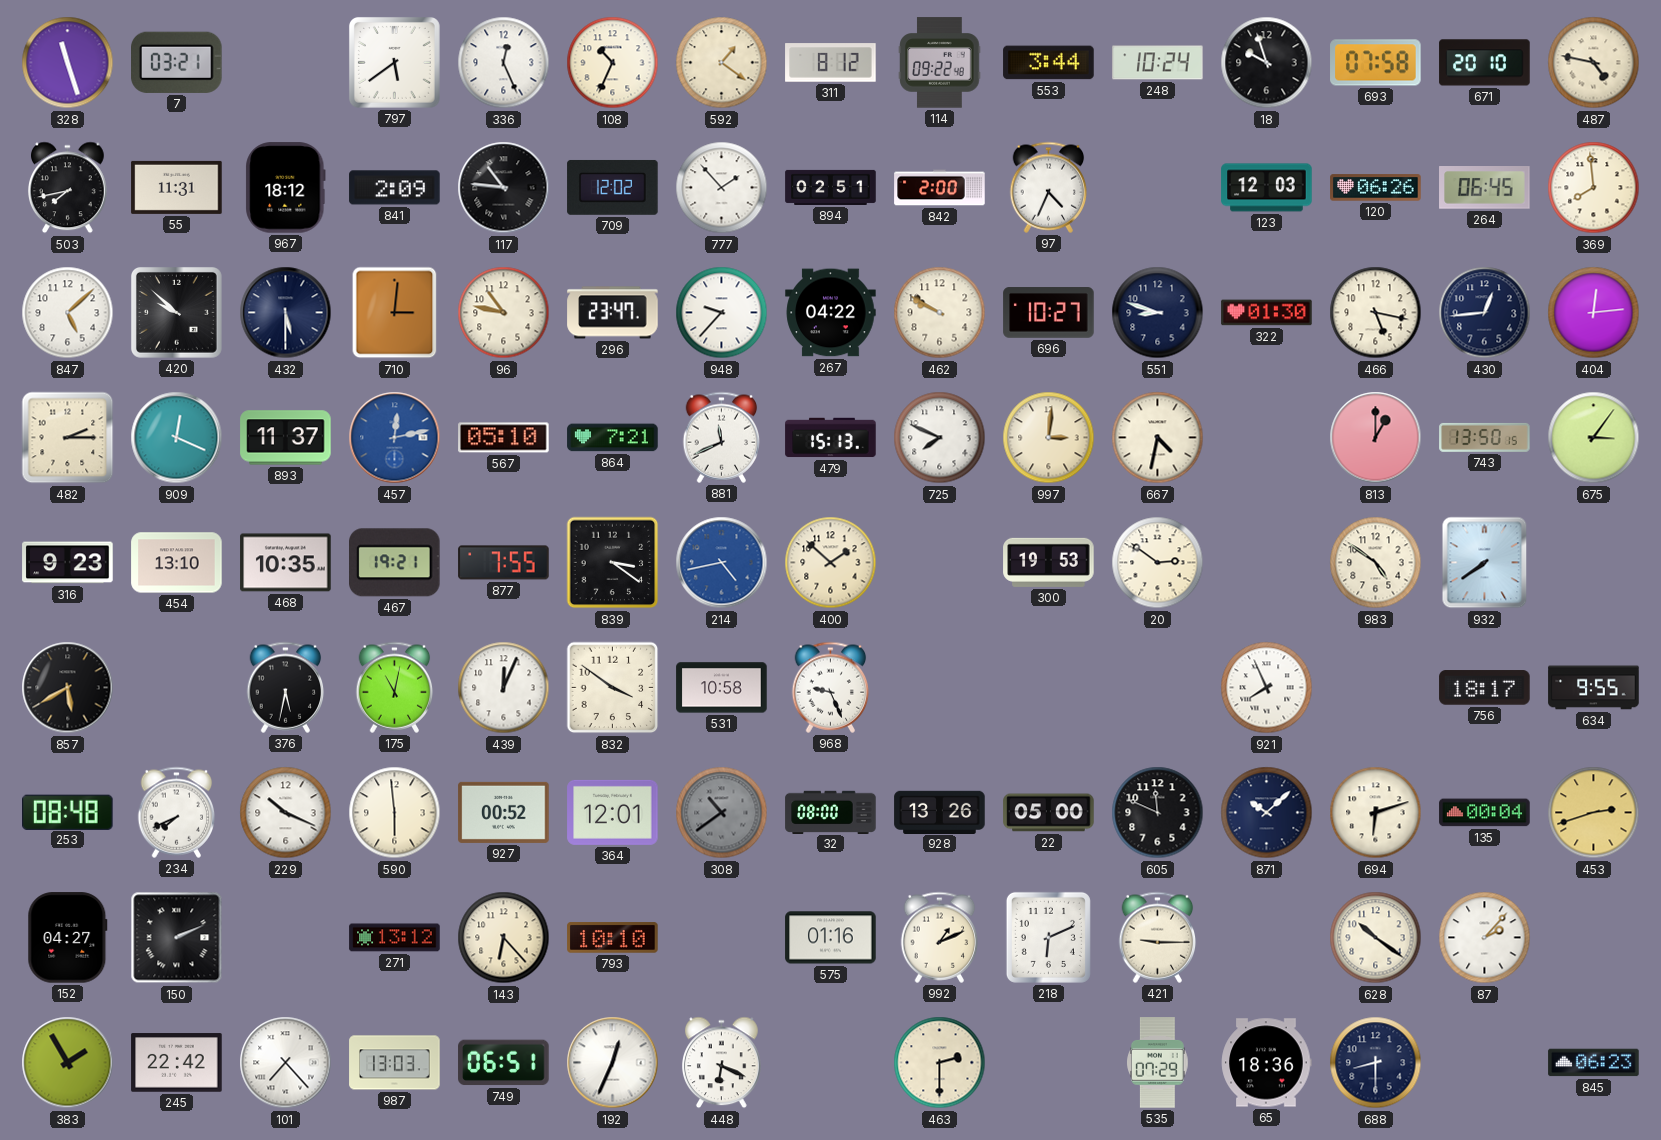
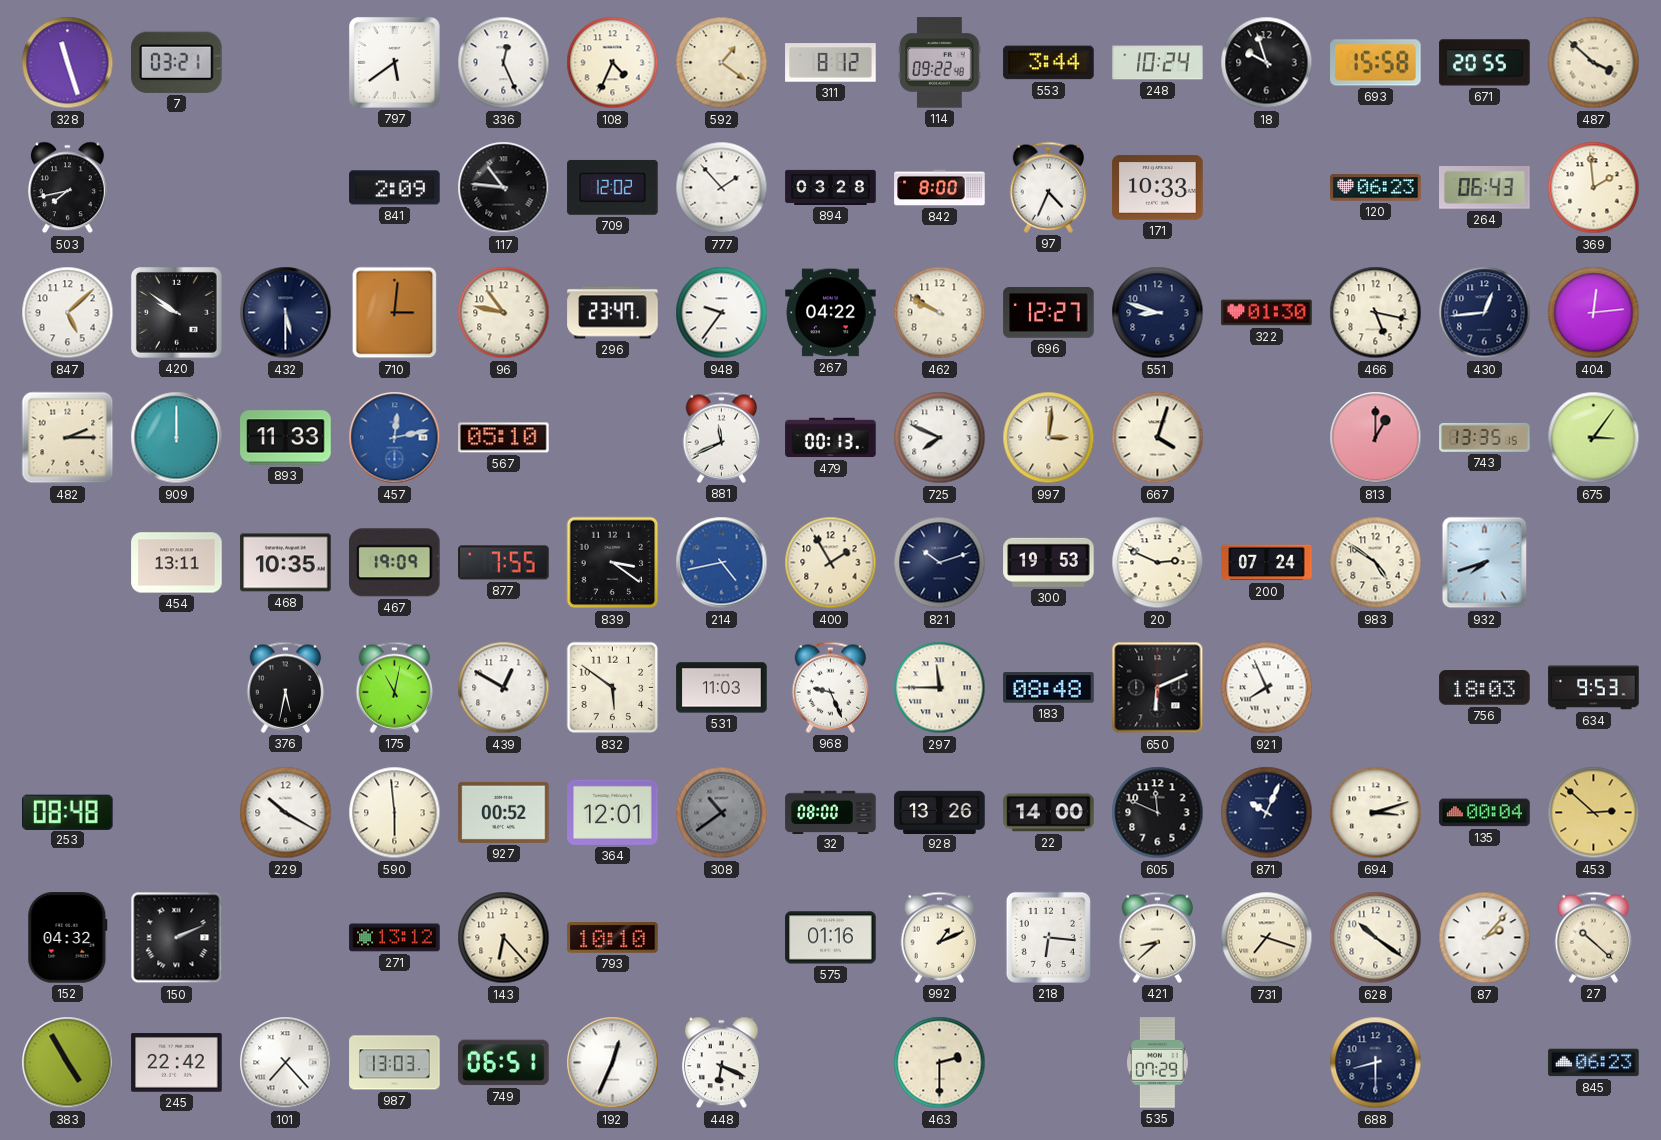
108: 10:34 -> 4:34 (613, 63)
693: 07:58 -> 15:58 (1376, 63)
671: 20:10 -> 20:55 (1485, 63)
487: 4:47 -> 3:52 (1594, 63)
55: 11:31 -> none (177, 187)
967: 18:12 -> none (286, 188)
894: 02:51 -> 03:28 (831, 187)
842: 2:00 -> 8:00 (940, 188)
171: none -> 10:33 (1158, 188)
123: 12:03 -> none (1267, 188)
120: 06:26 -> 06:23 (1376, 188)
264: 06:45 -> 06:43 (1485, 188)
369: 7:59 -> 1:59 (1594, 188)
420: 9:52 -> 9:51 (176, 312)
948: 9:37 -> 9:36 (722, 313)
696: 10:27 -> 12:27 (1049, 313)
909: 12:19 -> 12:00 (177, 438)
893: 11:37 -> 11:33 (286, 438)
864: 7:21 -> none (613, 438)
479: 15:13 -> 00:13 (831, 438)
667: 4:32 -> 4:03 (1158, 438)
743: 13:50 -> 13:35 (1485, 437)
316: 9:23 -> none (68, 563)
454: 13:10 -> 13:11 (177, 563)
467: 19:21 -> 19:09 (395, 563)
400: 1:52 -> 1:55 (831, 563)
821: none -> 10:12 (940, 563)
20: 2:51 -> 2:49 (1158, 563)
200: none -> 07:24 (1267, 563)
932: 7:39 -> 7:42 (1485, 563)
857: 5:40 -> none (68, 688)
439: 12:04 -> 12:50 (504, 688)
832: 3:51 -> 5:51 (613, 688)
531: 10:58 -> 11:03 (722, 688)
297: none -> 11:45 (940, 688)
183: none -> 08:48 (1049, 688)
650: none -> 6:11 (1158, 688)
756: 18:17 -> 18:03 (1485, 688)
634: 9:55 -> 9:53 (1594, 688)
234: 7:41 -> none (177, 812)
229: 10:19 -> 10:20 (286, 813)
22: 05:00 -> 14:00 (1049, 813)
871: 10:08 -> 10:04 (1267, 813)
694: 6:12 -> 3:12 (1376, 813)
453: 2:42 -> 2:52 (1594, 813)
152: 04:27 -> 04:32 (68, 938)
218: 6:11 -> 6:16 (1048, 937)
421: 9:15 -> 8:38 (1158, 937)
731: none -> 7:18 (1267, 938)
27: none -> 10:22 (1594, 937)
383: 1:55 -> 4:55 (68, 1063)
65: 18:36 -> none (1267, 1063)
